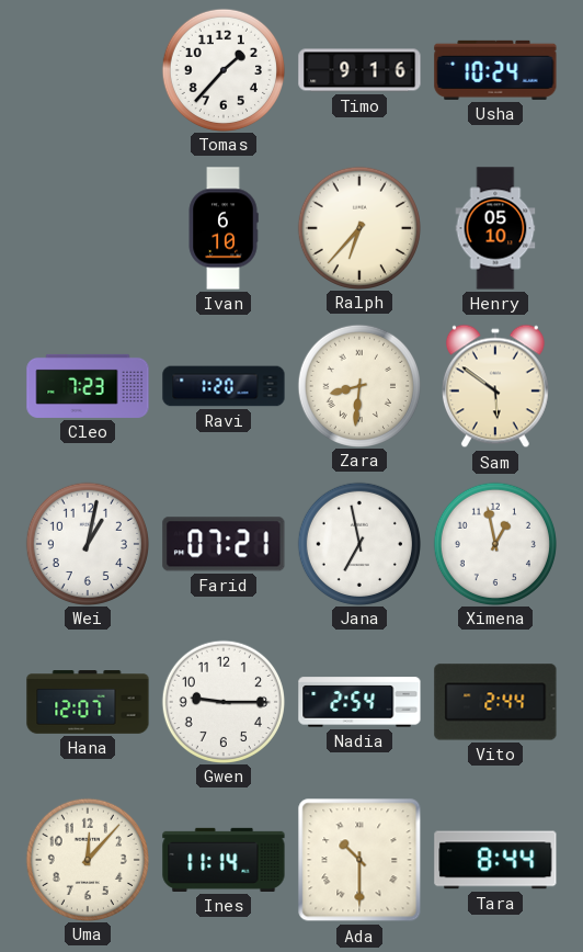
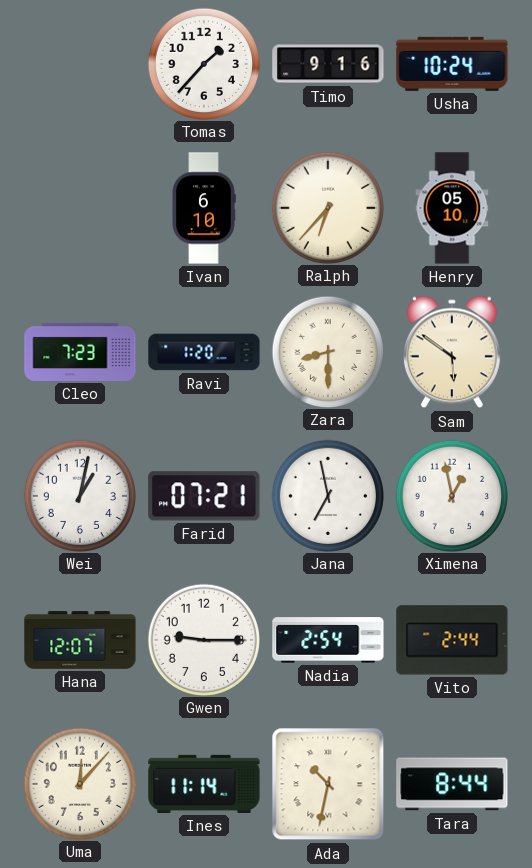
Zara: 8:31 -> 8:30 (327, 351)
Ada: 10:30 -> 10:32 (328, 784)
